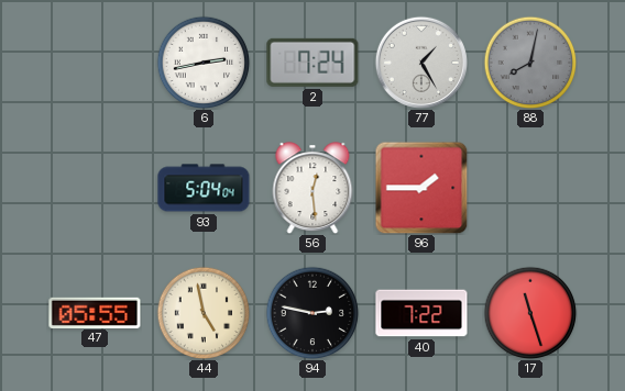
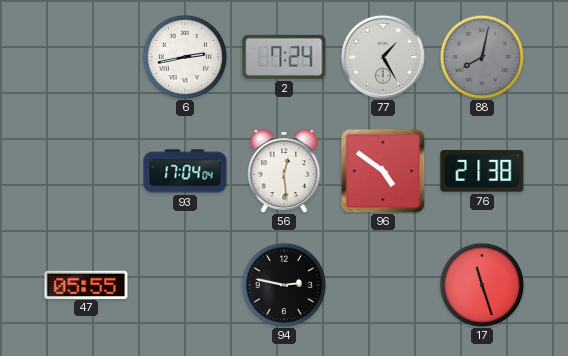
93: 5:04 -> 17:04 (185, 171)
96: 1:45 -> 4:51 (383, 171)
76: none -> 21:38 (482, 172)
44: 4:58 -> none (204, 313)
40: 7:22 -> none (421, 313)
